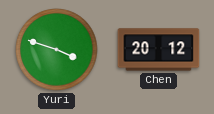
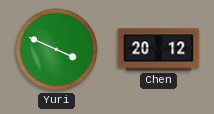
Yuri: 3:48 -> 3:49 (57, 50)
